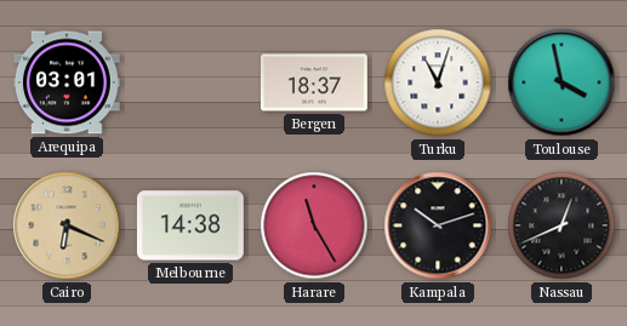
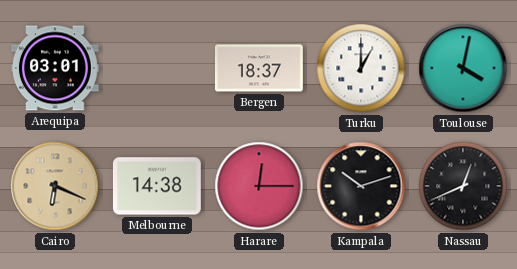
Turku: 11:03 -> 1:00 (361, 68)
Toulouse: 3:58 -> 4:02 (463, 68)
Harare: 11:25 -> 12:15 (259, 186)
